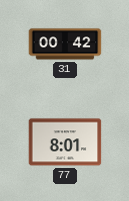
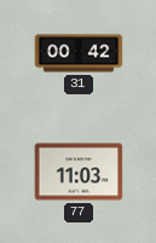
77: 8:01 -> 11:03 (79, 172)
